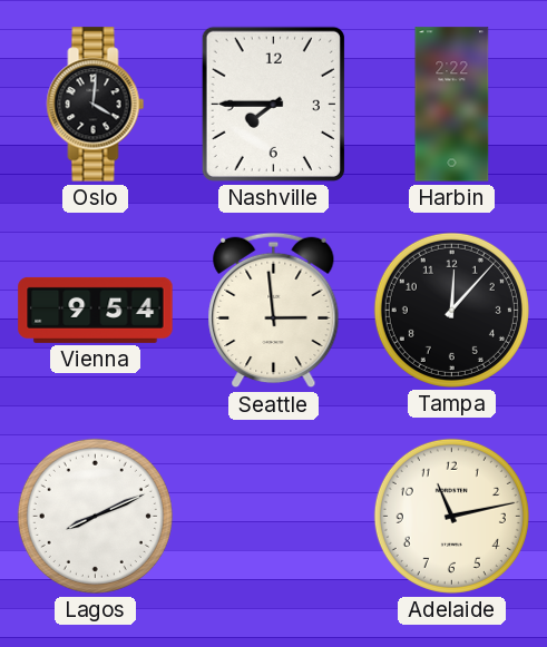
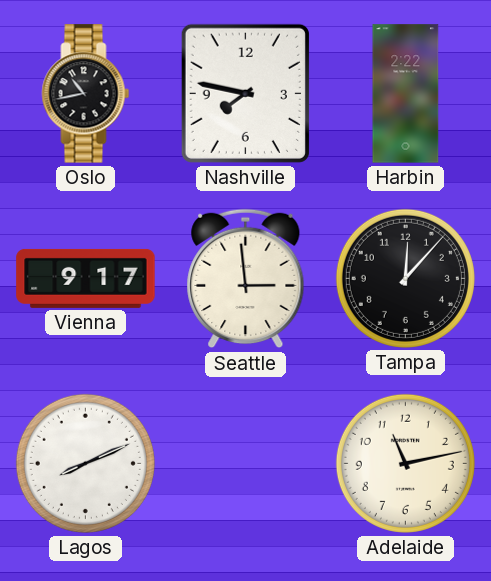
Oslo: 4:01 -> 10:43 (86, 94)
Nashville: 7:45 -> 7:47 (245, 93)
Vienna: 9:54 -> 9:17 (86, 278)
